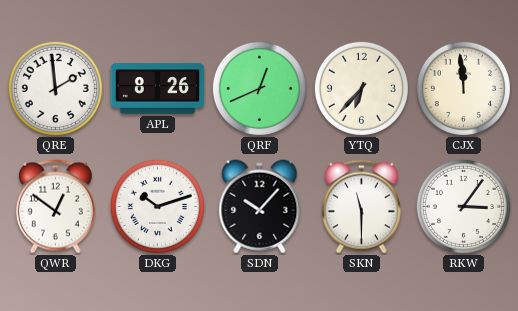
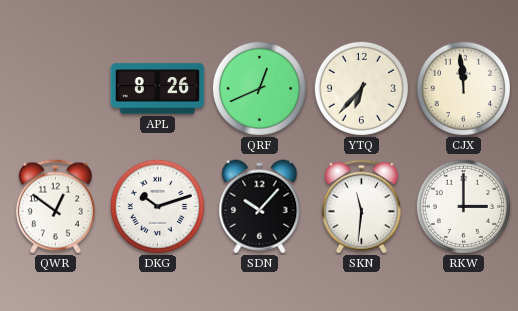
QRE: 1:59 -> none (55, 88)
SKN: 11:30 -> 11:31 (361, 207)
RKW: 3:06 -> 3:00 (463, 206)
